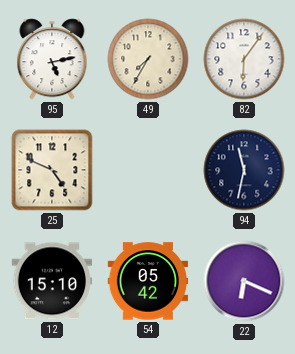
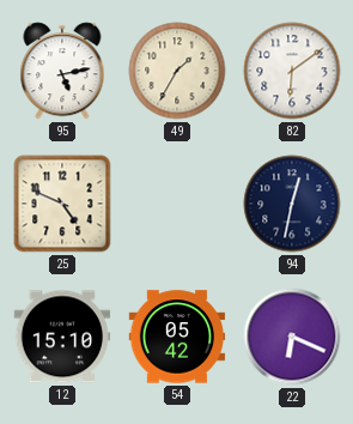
49: 7:35 -> 1:35 (177, 71)
82: 6:06 -> 6:09 (292, 71)
94: 11:32 -> 12:32 (292, 204)
